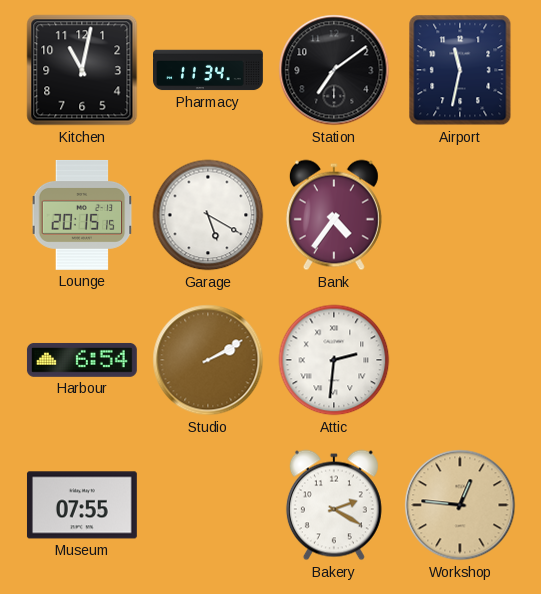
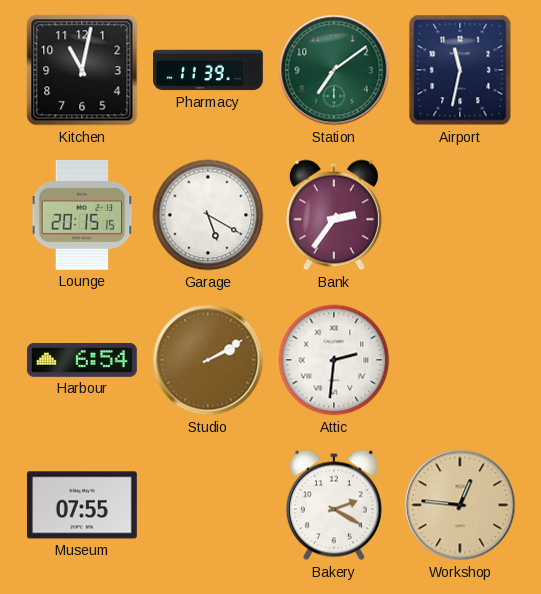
Pharmacy: 11:34 -> 11:39 (209, 70)
Station dial: black -> green (334, 70)
Bank: 4:36 -> 2:36 (334, 215)
